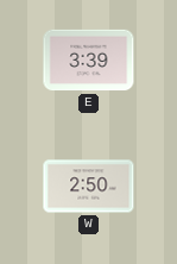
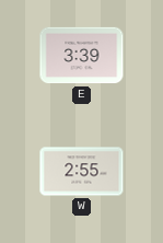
W: 2:50 -> 2:55 (82, 172)
